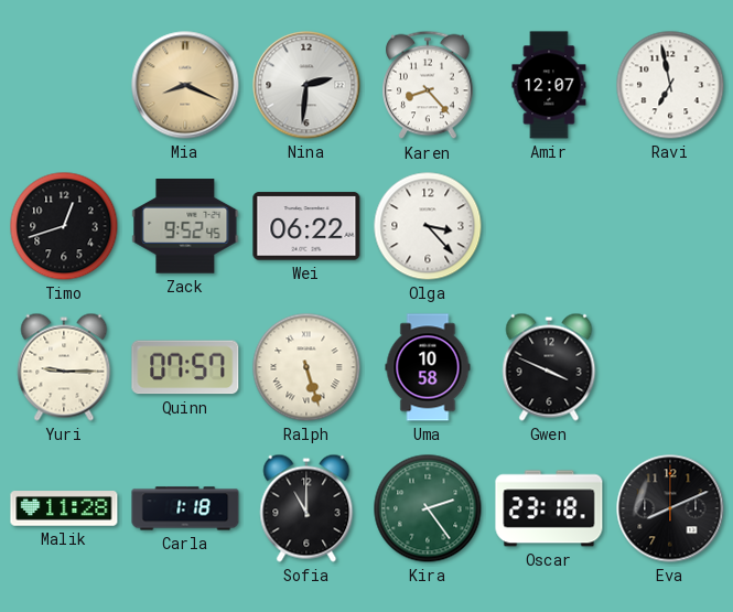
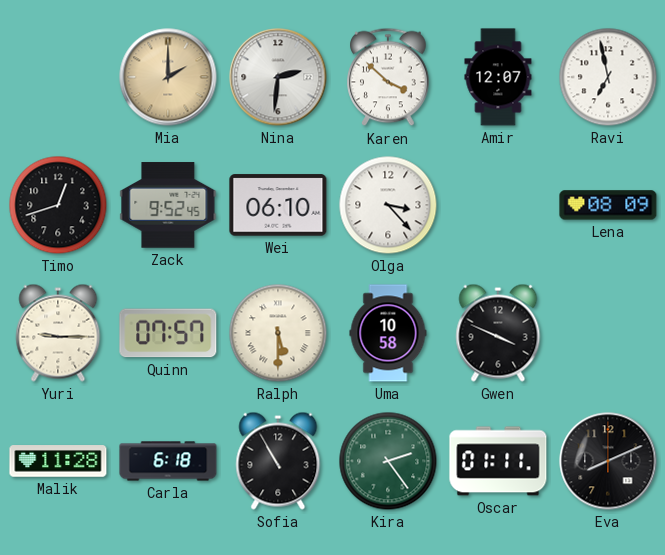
Mia: 8:19 -> 2:00 (168, 77)
Karen: 8:23 -> 3:52 (388, 77)
Wei: 06:22 -> 06:10 (278, 205)
Lena: none -> 08:09 (608, 205)
Ralph: 5:27 -> 5:30 (278, 333)
Carla: 1:18 -> 6:18 (168, 461)
Sofia: 11:00 -> 10:55 (278, 461)
Oscar: 23:18 -> 01:11 (498, 461)
